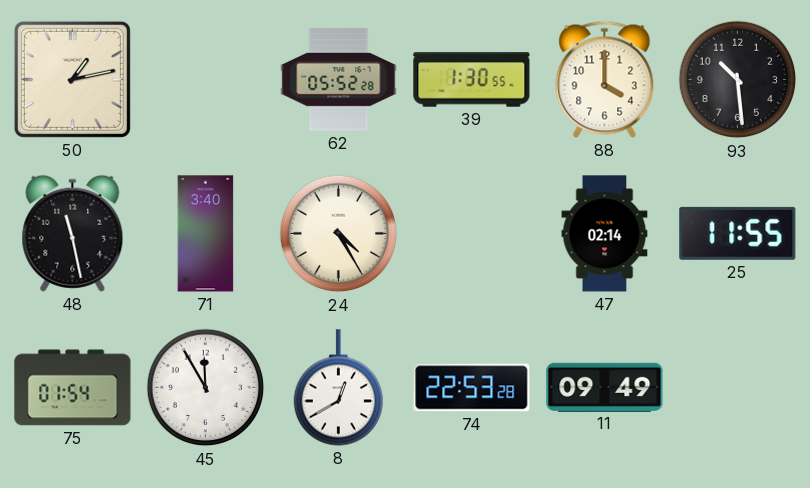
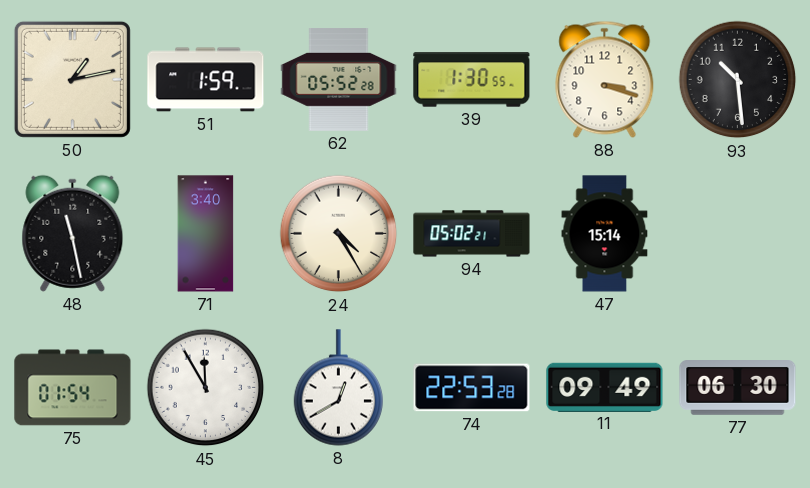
51: none -> 1:59 (206, 80)
88: 4:00 -> 3:18 (605, 79)
94: none -> 05:02 (472, 234)
47: 02:14 -> 15:14 (605, 234)
25: 11:55 -> none (738, 233)
77: none -> 06:30 (738, 388)
